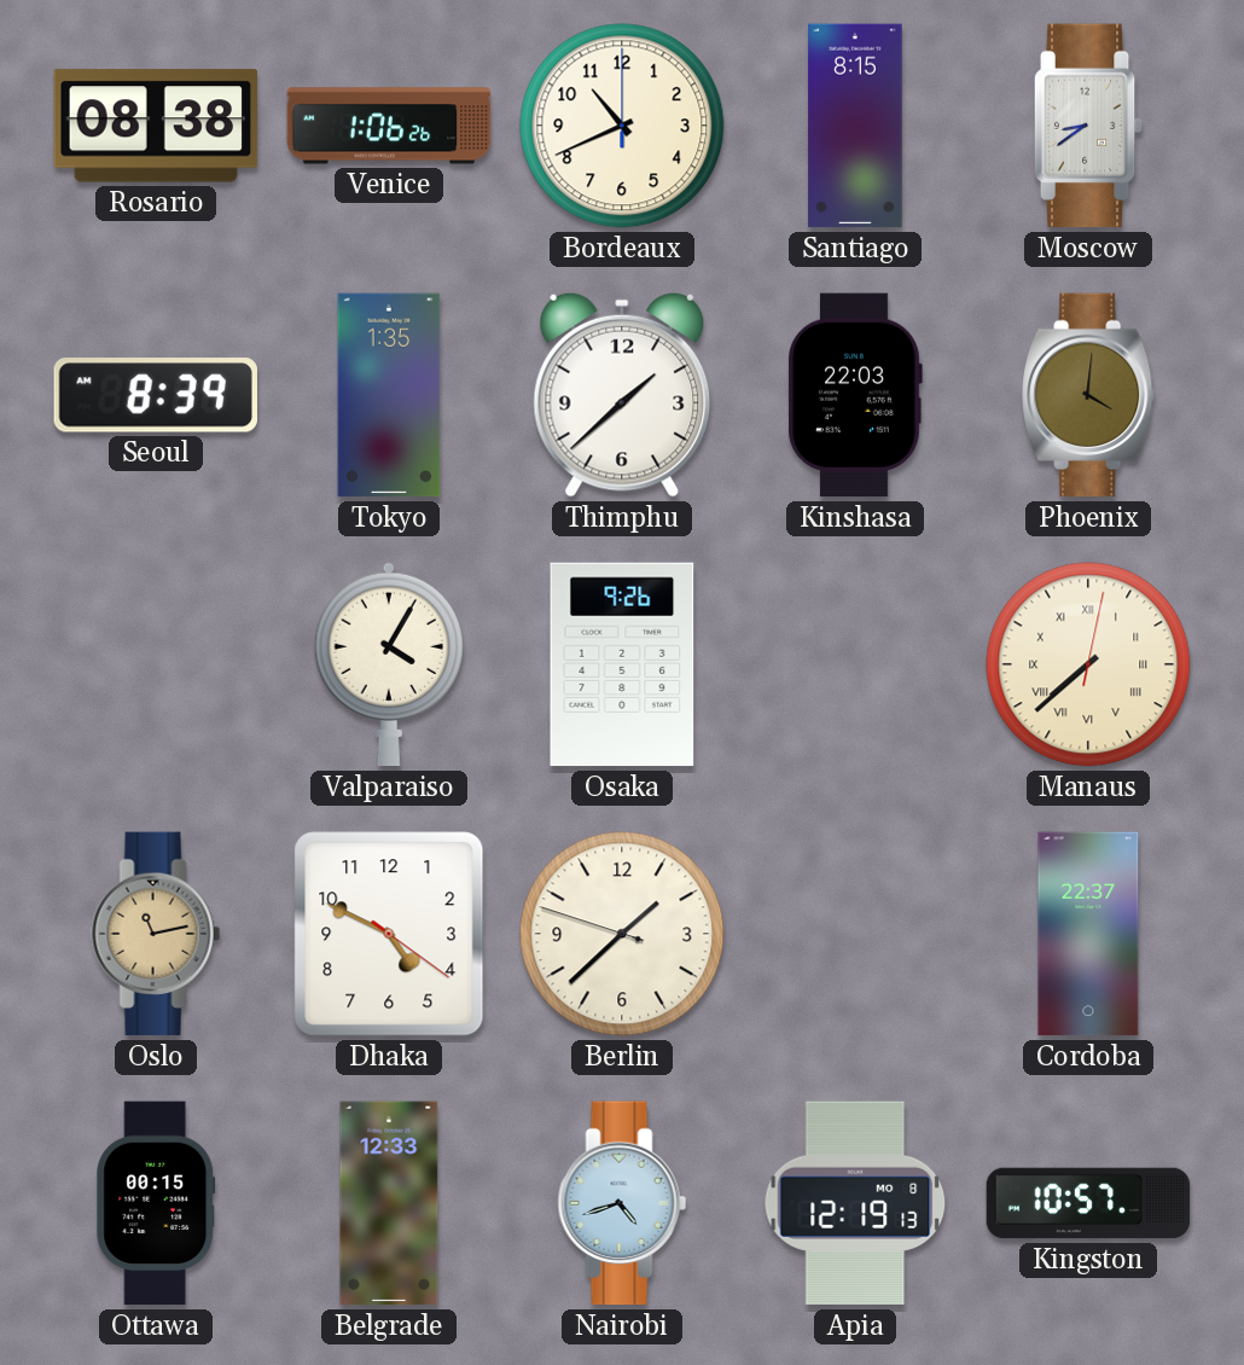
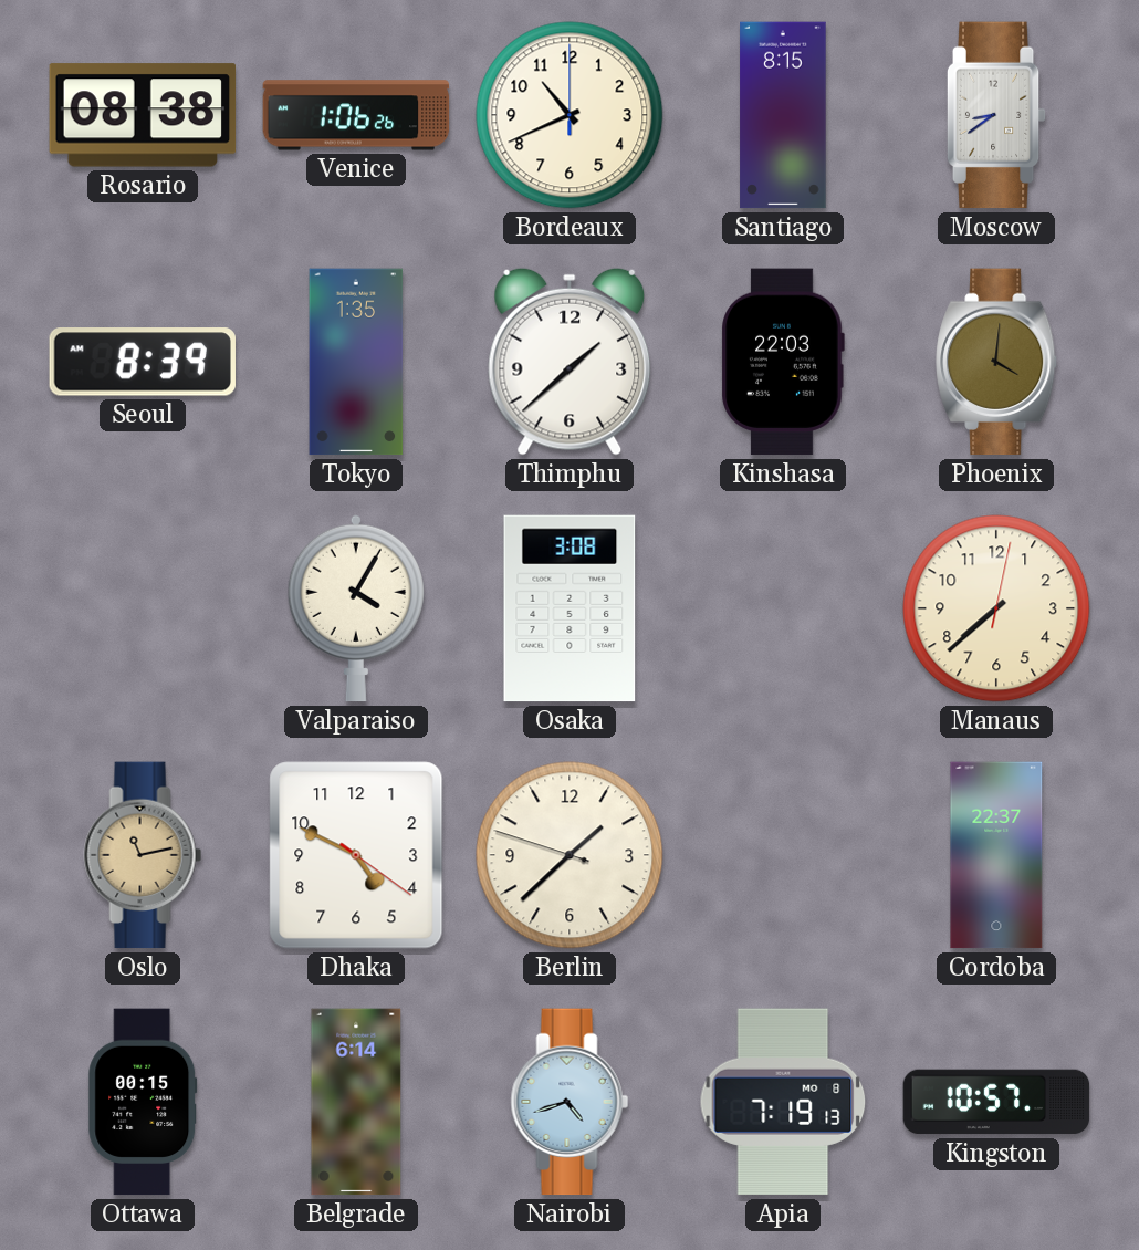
Osaka: 9:26 -> 3:08 (569, 608)
Manaus numerals: Roman -> Arabic (996, 608)
Belgrade: 12:33 -> 6:14 (356, 1102)
Apia: 12:19 -> 7:19 (783, 1102)
